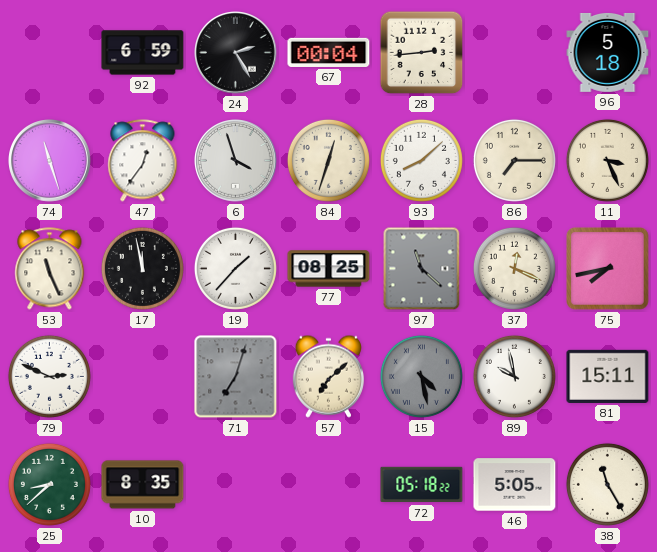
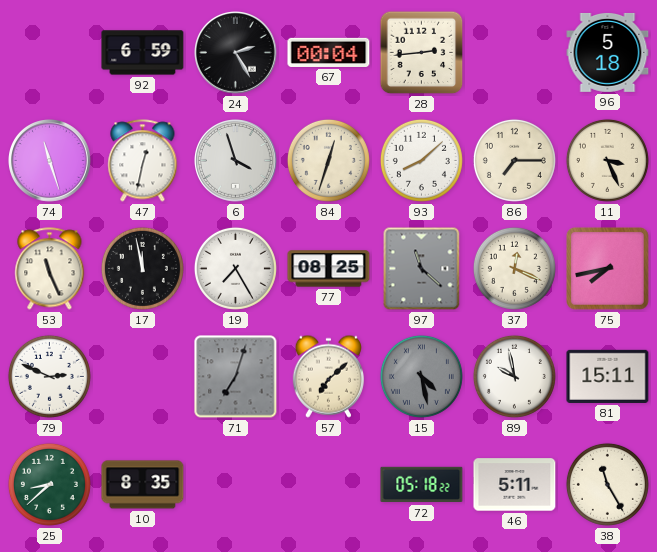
47: 12:36 -> 12:32 (143, 161)
19: 1:37 -> 7:25 (235, 268)
46: 5:05 -> 5:11 (515, 485)
